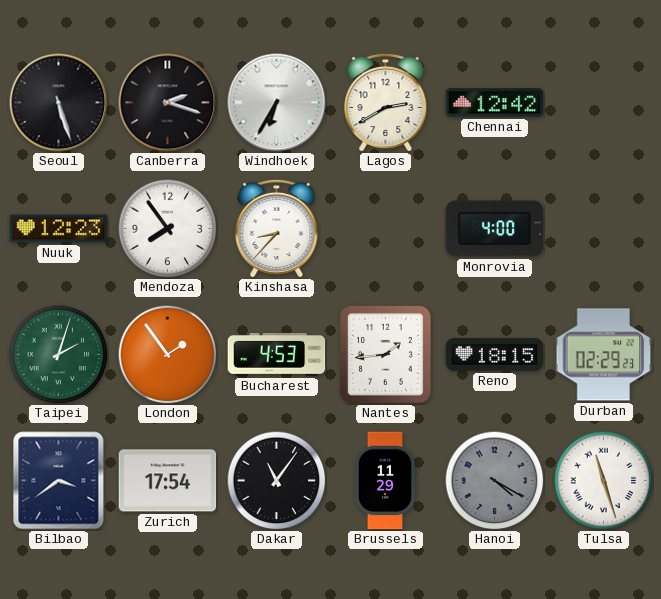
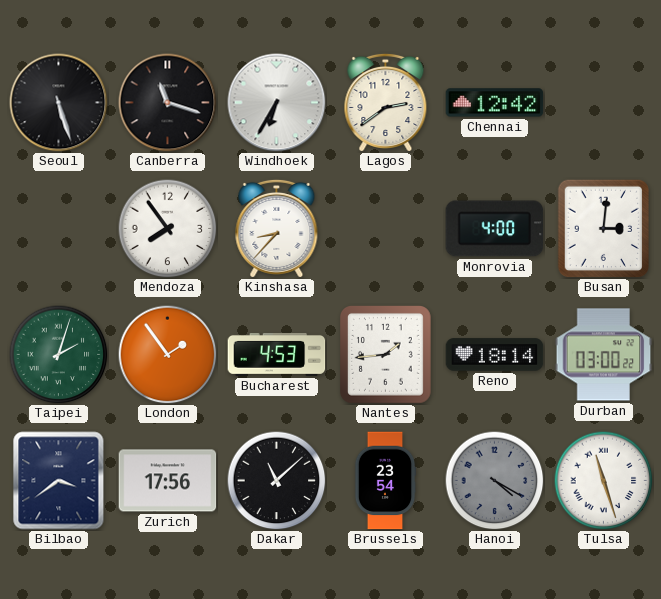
Canberra: 2:18 -> 11:18 (168, 103)
Lagos: 2:40 -> 2:39 (386, 102)
Nuuk: 12:23 -> none (59, 229)
Busan: none -> 3:01 (603, 228)
Reno: 18:15 -> 18:14 (495, 355)
Durban: 02:29 -> 03:00 (604, 355)
Zurich: 17:54 -> 17:56 (168, 481)
Dakar: 11:06 -> 11:08 (277, 481)
Brussels: 11:29 -> 23:54 (385, 481)
